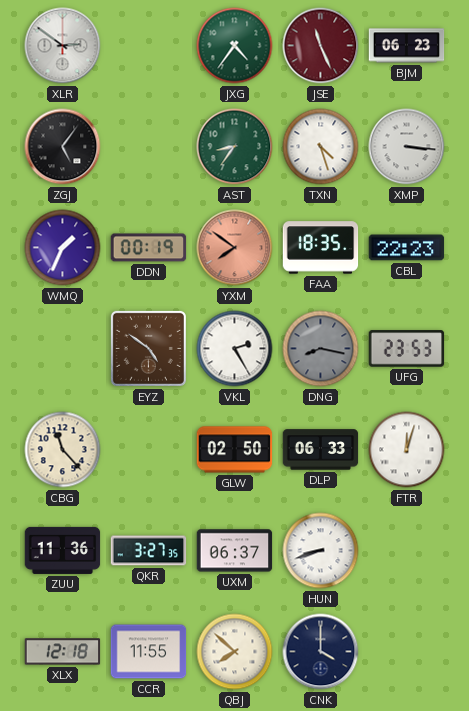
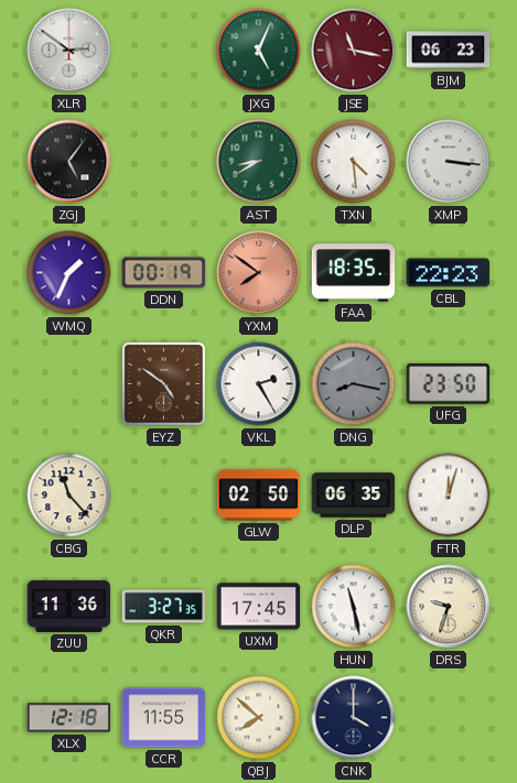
JXG: 4:36 -> 5:04 (259, 51)
JSE: 11:26 -> 11:17 (354, 51)
AST: 8:36 -> 8:40 (259, 162)
TXN: 4:27 -> 4:29 (354, 162)
UFG: 23:53 -> 23:50 (449, 384)
DLP: 06:33 -> 06:35 (354, 496)
UXM: 06:37 -> 17:45 (259, 607)
HUN: 8:42 -> 11:28 (354, 607)
DRS: none -> 9:33 (449, 607)
